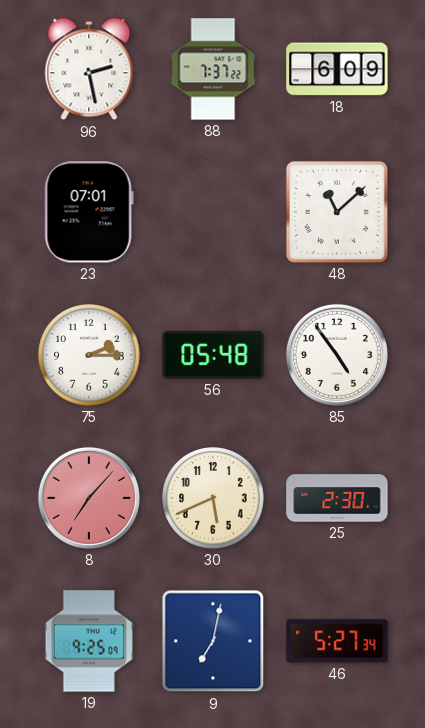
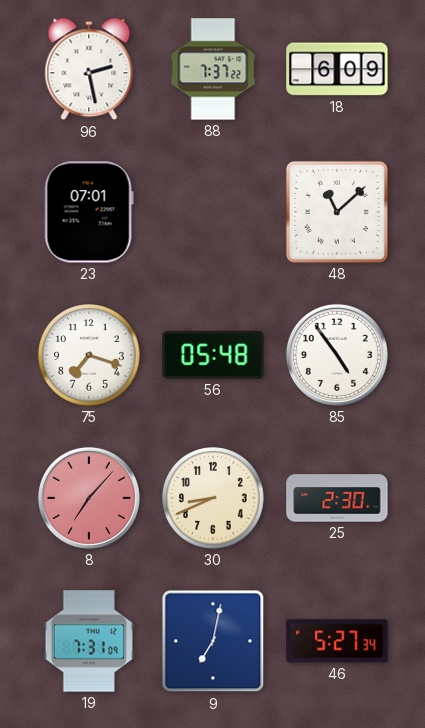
75: 2:15 -> 7:18 (89, 355)
30: 5:41 -> 8:41 (213, 498)
19: 9:25 -> 7:31 (89, 641)
